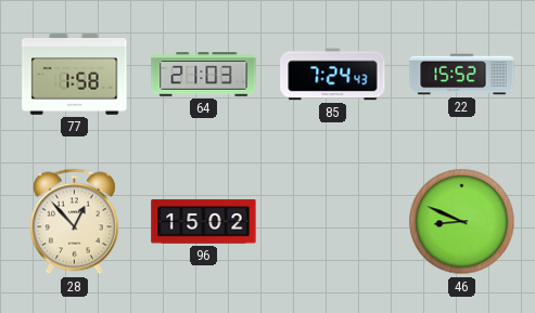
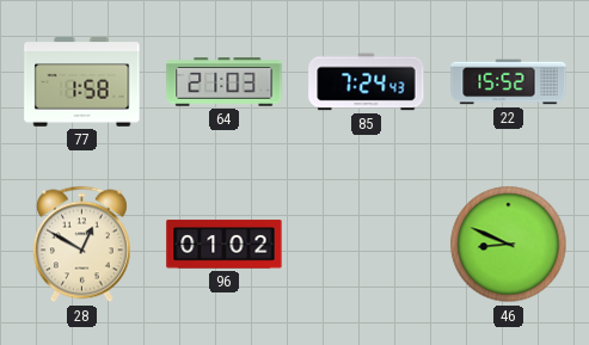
28: 12:53 -> 12:50 (81, 245)
96: 15:02 -> 01:02 (225, 245)
